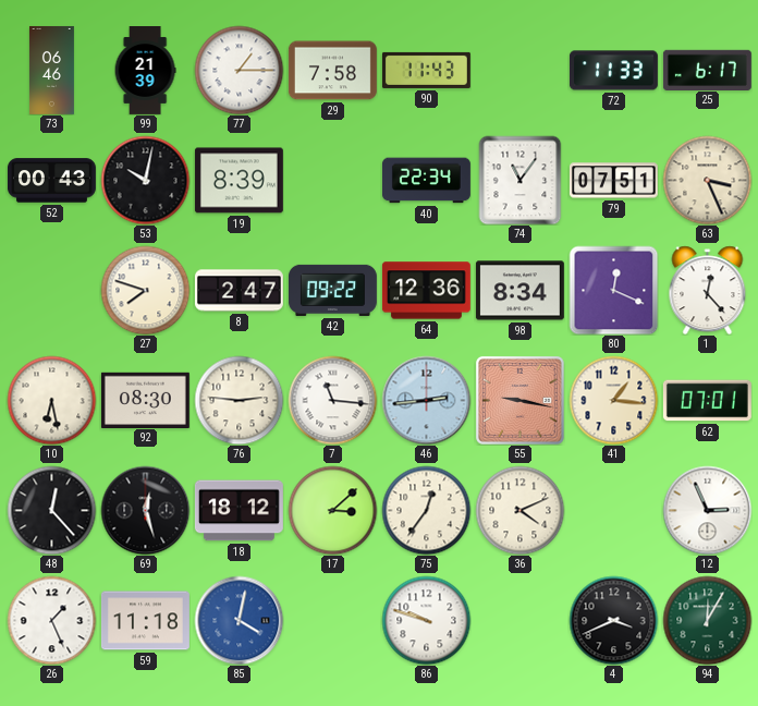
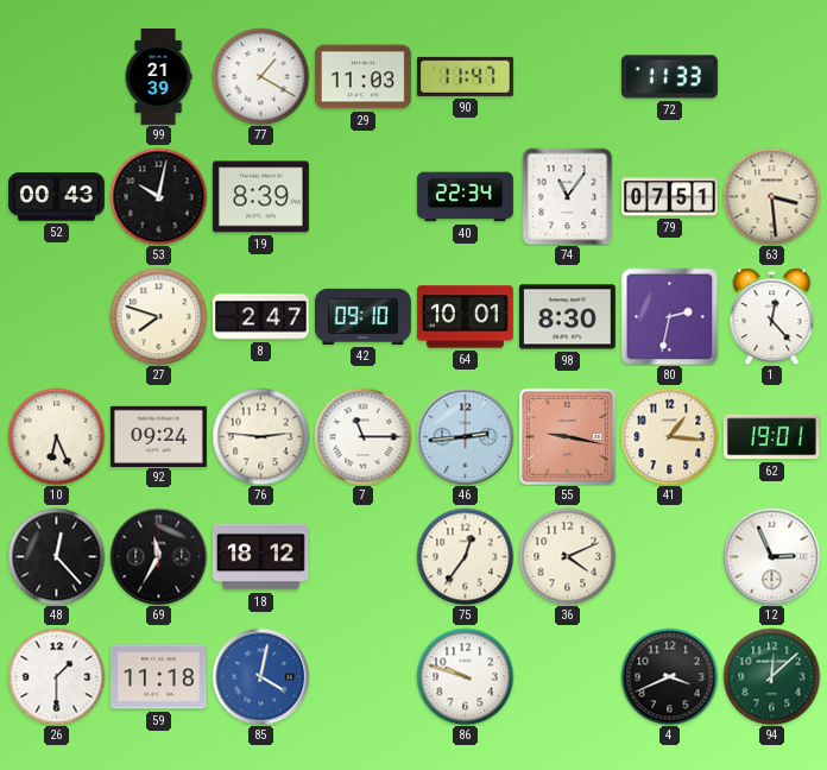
73: 06:46 -> none (51, 70)
77: 1:15 -> 1:20 (260, 76)
29: 7:58 -> 11:03 (362, 77)
90: 11:43 -> 11:47 (465, 76)
25: 6:17 -> none (707, 70)
63: 3:26 -> 3:29 (771, 196)
42: 09:22 -> 09:10 (362, 316)
64: 12:36 -> 10:01 (465, 317)
98: 8:34 -> 8:30 (567, 317)
80: 12:19 -> 2:32 (669, 316)
10: 6:28 -> 6:26 (56, 436)
92: 08:30 -> 09:24 (158, 436)
7: 11:16 -> 11:15 (362, 436)
62: 07:01 -> 19:01 (771, 437)
69: 12:27 -> 11:35 (158, 556)
17: 3:08 -> none (332, 510)
26: 1:26 -> 1:30 (56, 676)
94: 12:05 -> 12:08 (771, 676)
